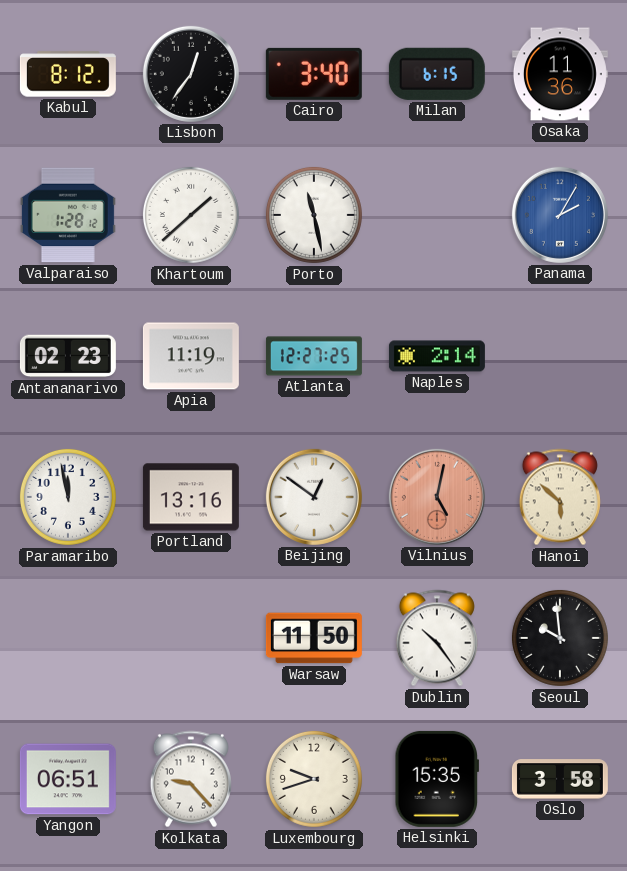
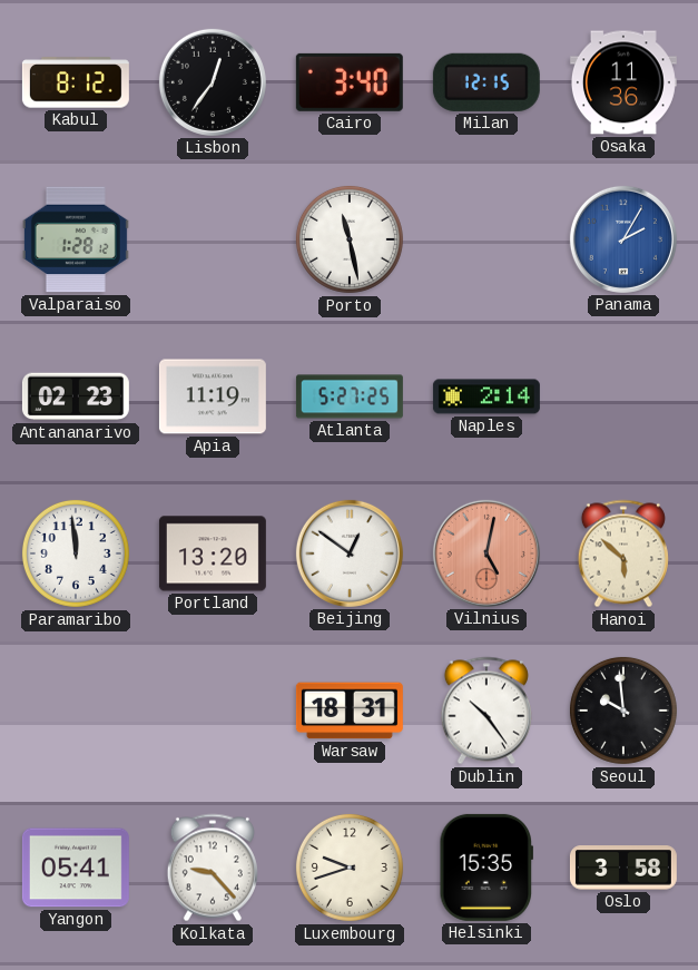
Milan: 6:15 -> 12:15 (486, 82)
Khartoum: 1:38 -> none (191, 215)
Atlanta: 12:27 -> 5:27 (350, 396)
Paramaribo: 11:58 -> 11:59 (76, 553)
Portland: 13:16 -> 13:20 (213, 553)
Warsaw: 11:50 -> 18:31 (350, 711)
Yangon: 06:51 -> 05:41 (76, 868)
